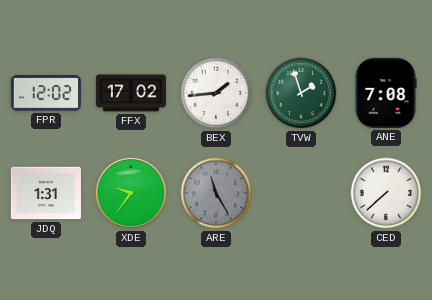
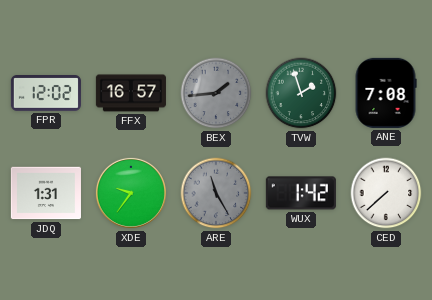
FFX: 17:02 -> 16:57 (131, 93)
BEX dial: white -> grey (216, 93)
WUX: none -> 1:42 (301, 193)
